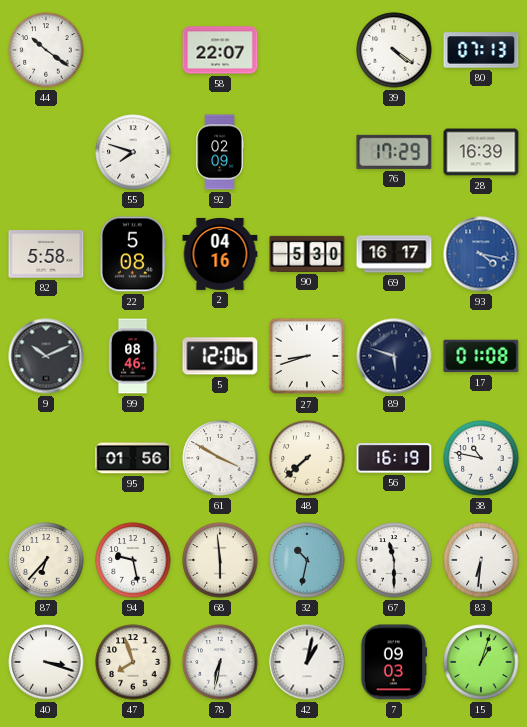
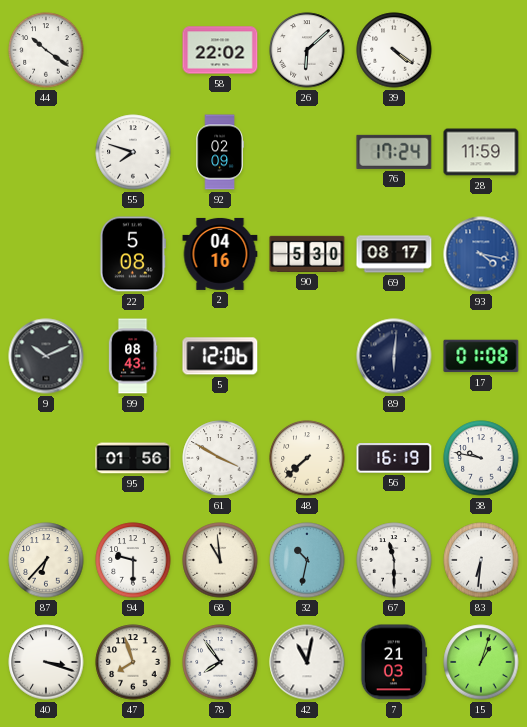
58: 22:07 -> 22:02 (220, 50)
26: none -> 6:08 (307, 50)
80: 07:13 -> none (481, 50)
76: 17:29 -> 17:24 (394, 152)
28: 16:39 -> 11:59 (481, 152)
82: 5:58 -> none (46, 254)
69: 16:17 -> 08:17 (394, 254)
99: 08:46 -> 08:43 (133, 356)
27: 8:42 -> none (307, 356)
89: 5:48 -> 6:01 (394, 356)
38: 10:47 -> 9:47 (481, 458)
94: 9:28 -> 9:30 (133, 560)
68: 5:59 -> 10:59 (220, 560)
78: 6:32 -> 7:54 (220, 662)
42: 1:02 -> 11:02 (307, 662)
7: 09:03 -> 21:03 (394, 662)
